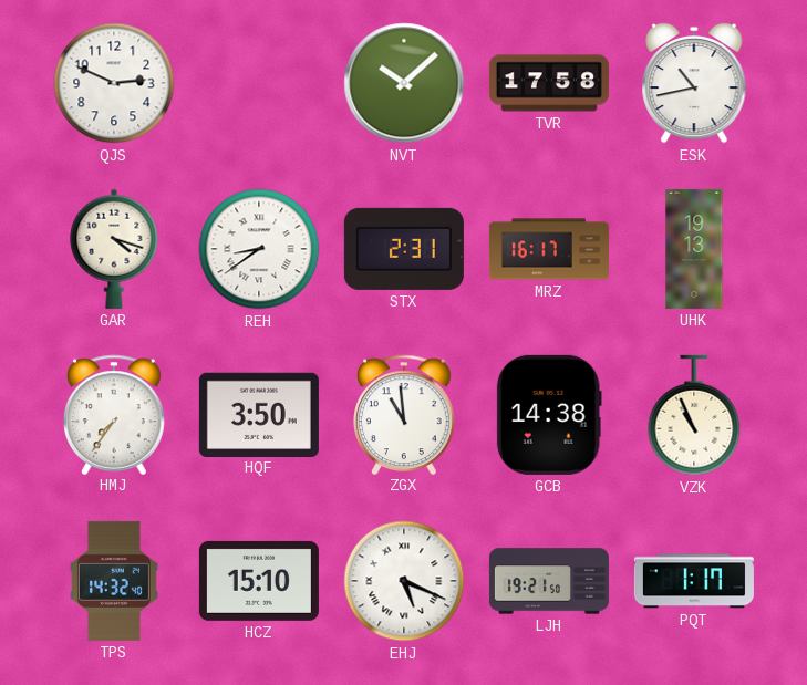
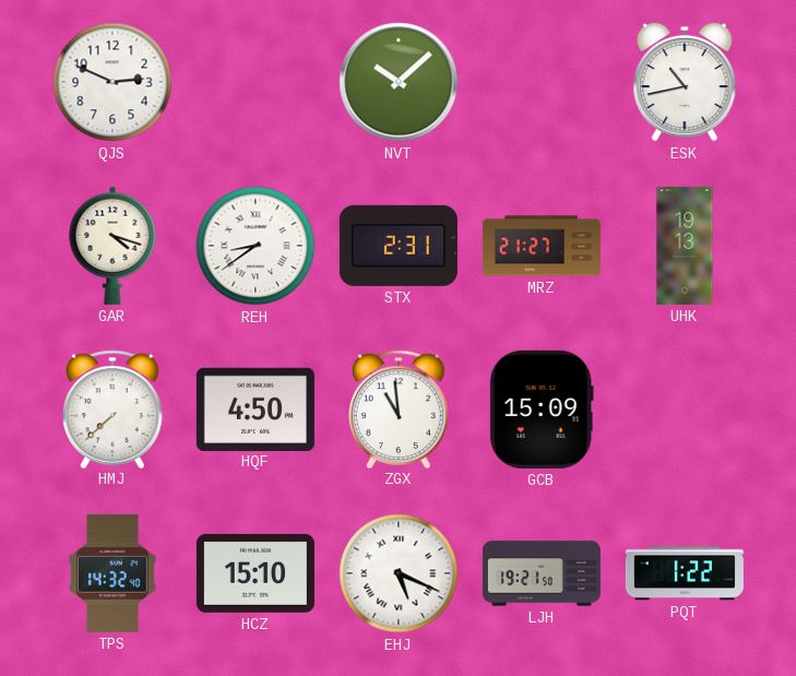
TVR: 17:58 -> none (549, 83)
MRZ: 16:17 -> 21:27 (542, 246)
HMJ: 7:36 -> 7:38 (114, 408)
HQF: 3:50 -> 4:50 (256, 408)
GCB: 14:38 -> 15:09 (542, 410)
VZK: 10:56 -> none (694, 415)
PQT: 1:17 -> 1:22 (685, 573)
